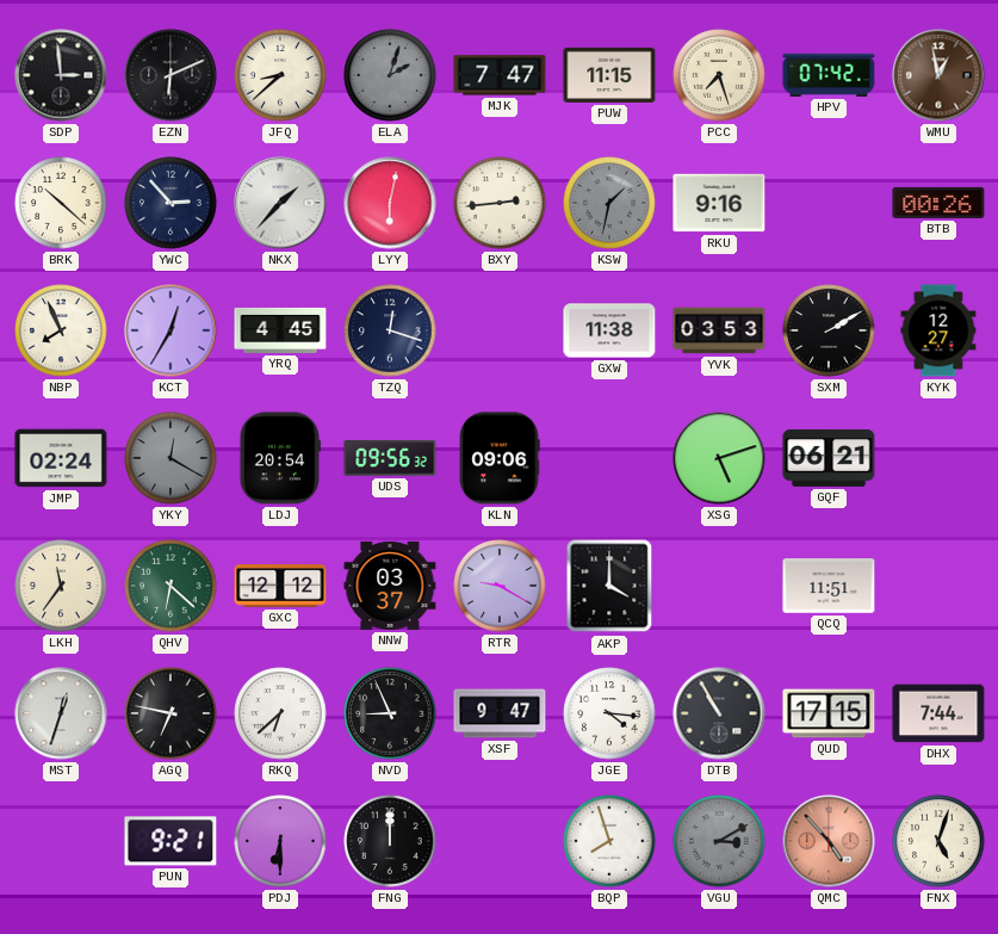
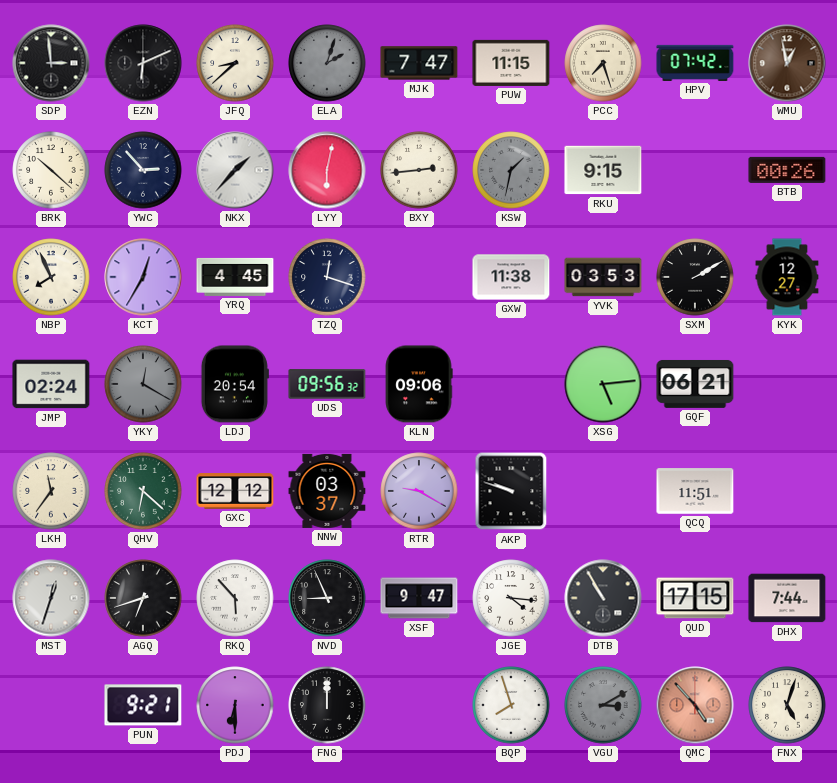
RKU: 9:16 -> 9:15 (603, 170)
XSG: 5:12 -> 5:14 (603, 384)
AKP: 4:00 -> 9:48 (511, 491)
AGQ: 6:47 -> 6:42 (143, 598)
RKQ: 6:38 -> 5:53 (235, 598)
